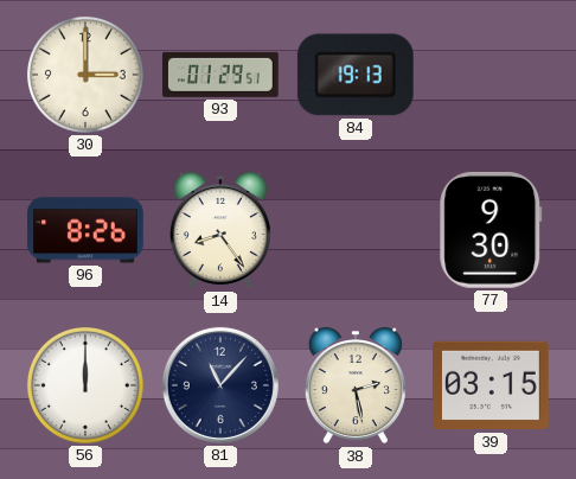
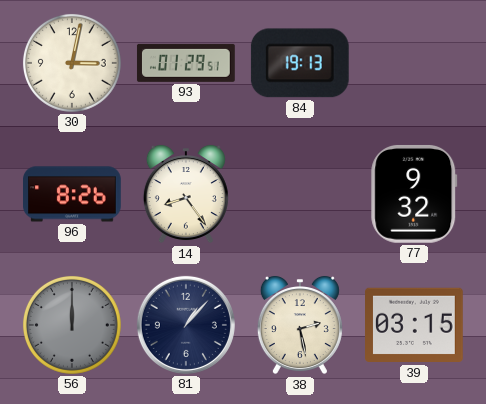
30: 3:00 -> 3:02 (72, 63)
77: 9:30 -> 9:32 (414, 194)
56 dial: white -> grey (72, 325)
81: 11:07 -> 1:07 (186, 325)
